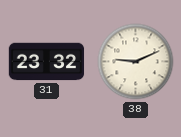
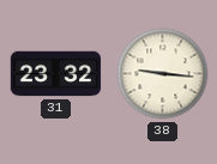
38: 9:11 -> 9:16 (163, 74)
